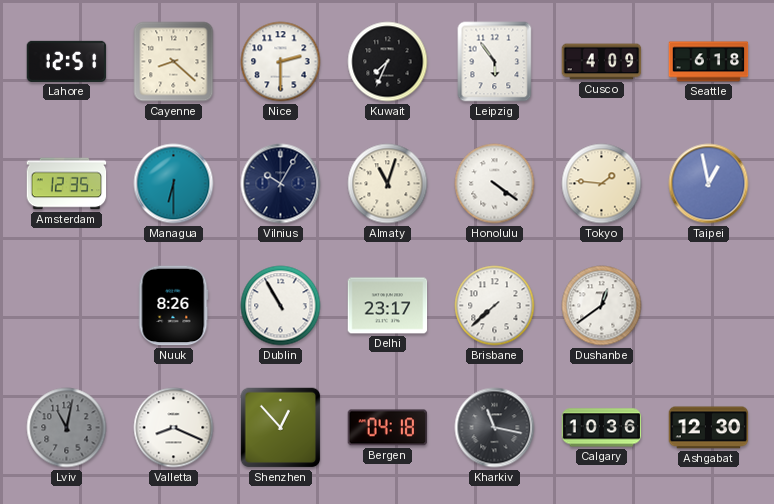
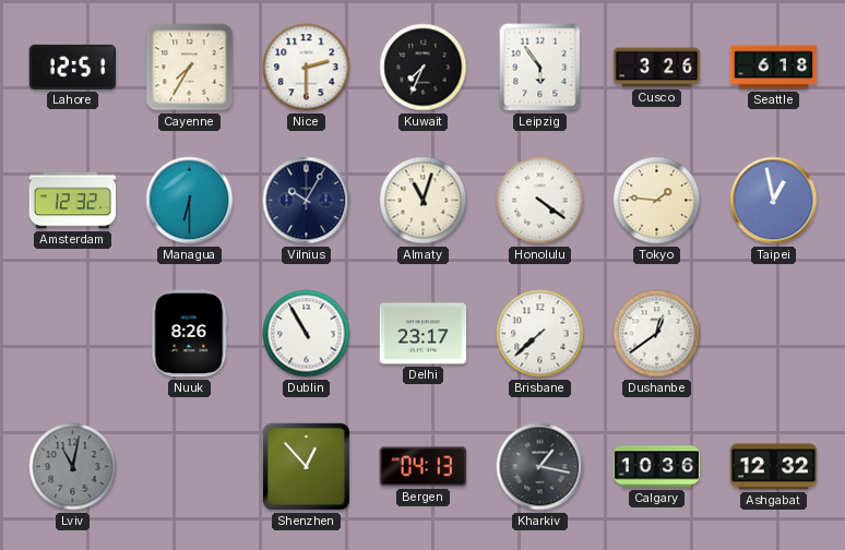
Cayenne: 8:22 -> 7:35 (190, 68)
Cusco: 4:09 -> 3:26 (657, 68)
Amsterdam: 12:35 -> 12:32 (73, 201)
Valletta: 8:19 -> none (174, 428)
Bergen: 04:18 -> 04:13 (424, 467)
Kharkiv: 11:17 -> 1:17 (540, 467)
Ashgabat: 12:30 -> 12:32 (774, 467)
